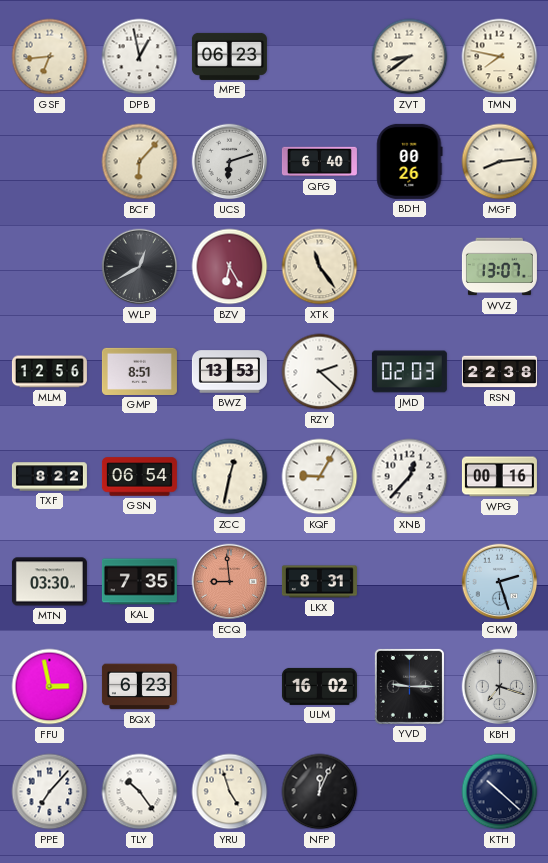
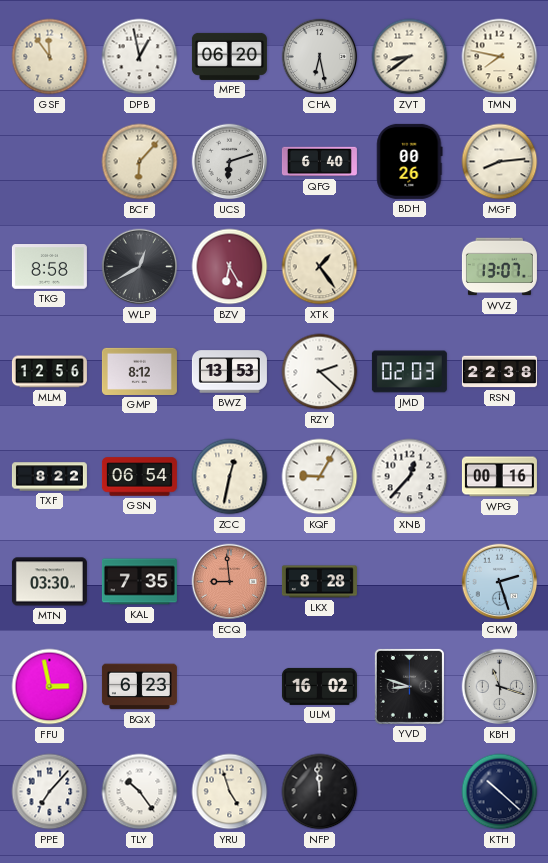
GSF: 6:44 -> 11:54 (50, 57)
MPE: 06:23 -> 06:20 (229, 56)
CHA: none -> 6:28 (320, 57)
TKG: none -> 8:58 (49, 267)
XTK: 11:24 -> 1:24 (320, 267)
GMP: 8:51 -> 8:12 (139, 371)
LKX: 8:31 -> 8:28 (319, 582)
YVD: 9:15 -> 8:48 (409, 686)
KBH: 7:18 -> 11:18 (500, 687)
NFP: 12:04 -> 11:59 (320, 792)
